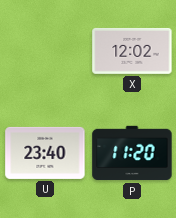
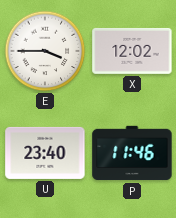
E: none -> 3:45 (45, 51)
P: 11:20 -> 11:46 (132, 153)
